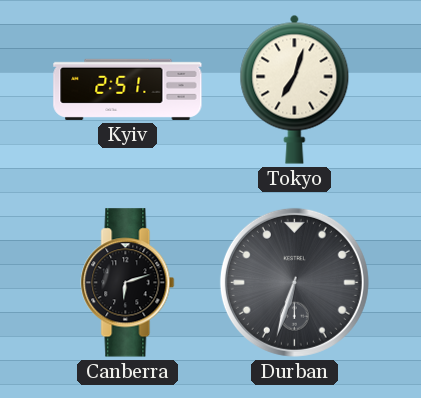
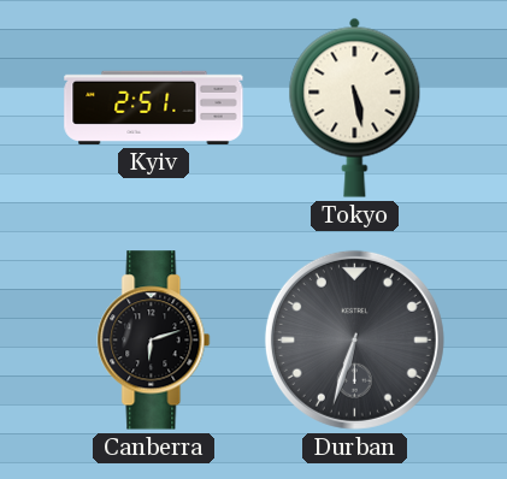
Tokyo: 7:03 -> 5:28 (355, 107)
